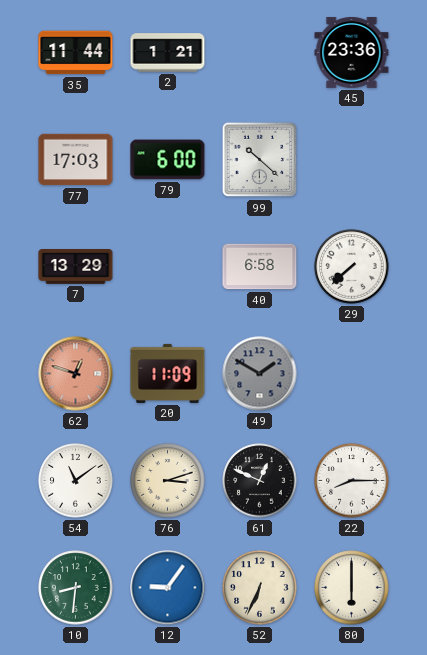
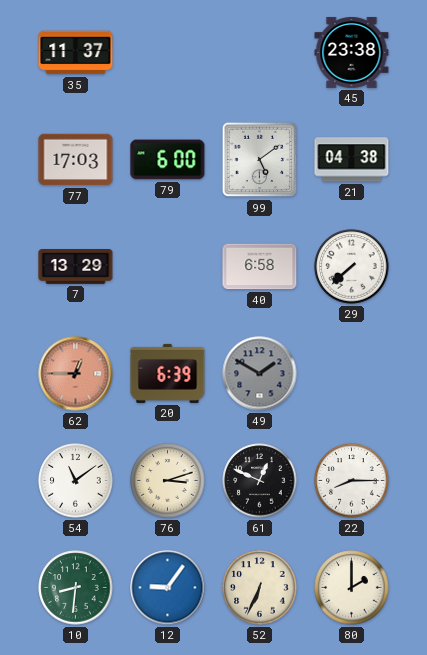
35: 11:44 -> 11:37 (76, 53)
2: 1:21 -> none (168, 53)
45: 23:36 -> 23:38 (352, 52)
99: 10:22 -> 5:09 (260, 160)
21: none -> 04:38 (352, 160)
62: 12:48 -> 12:45 (76, 374)
20: 11:09 -> 6:39 (168, 373)
80: 6:00 -> 2:00 (352, 588)
